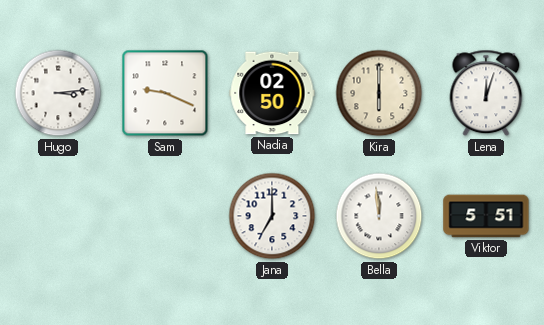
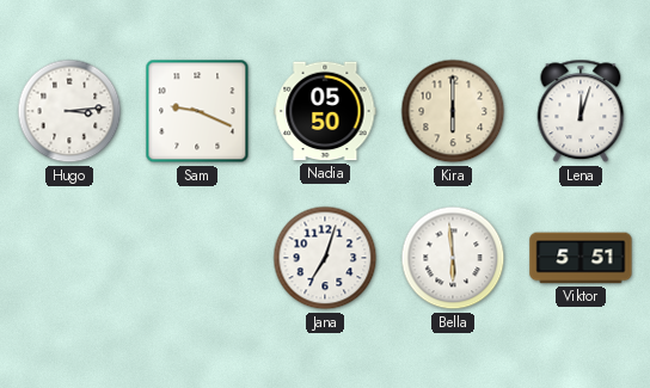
Nadia: 02:50 -> 05:50 (325, 111)
Jana: 7:00 -> 7:03 (325, 258)
Bella: 11:59 -> 5:59 (453, 258)
